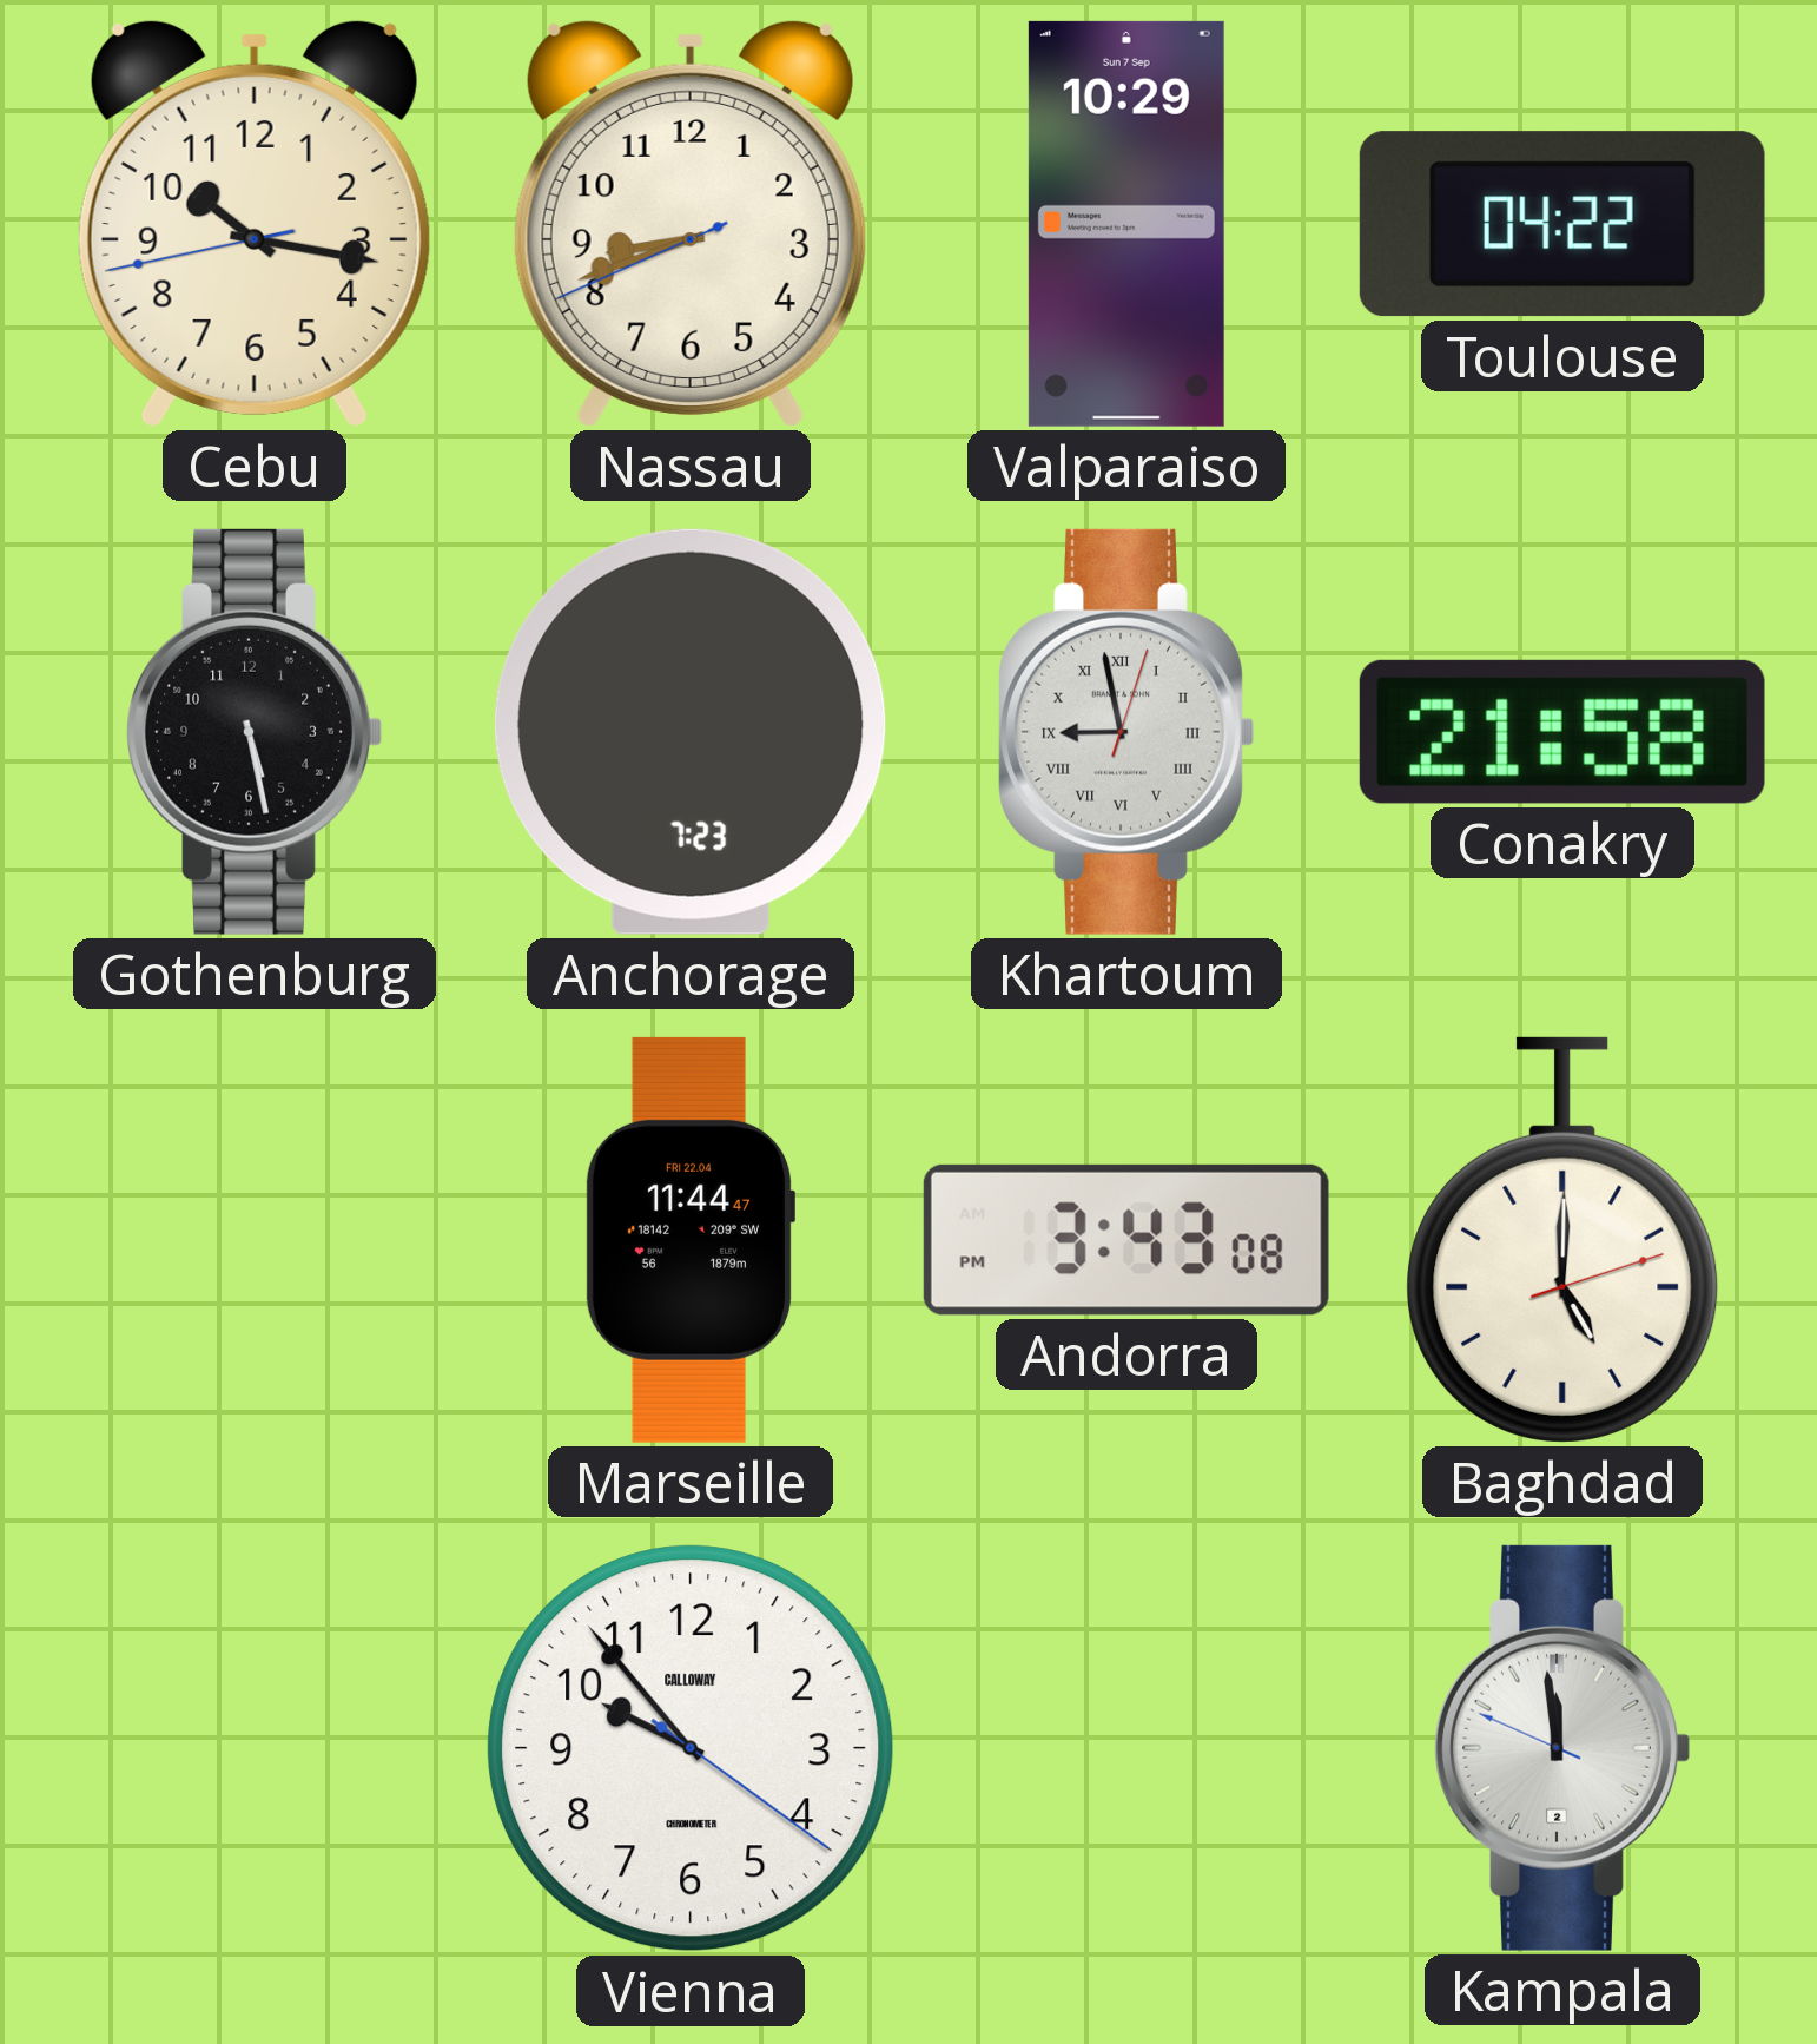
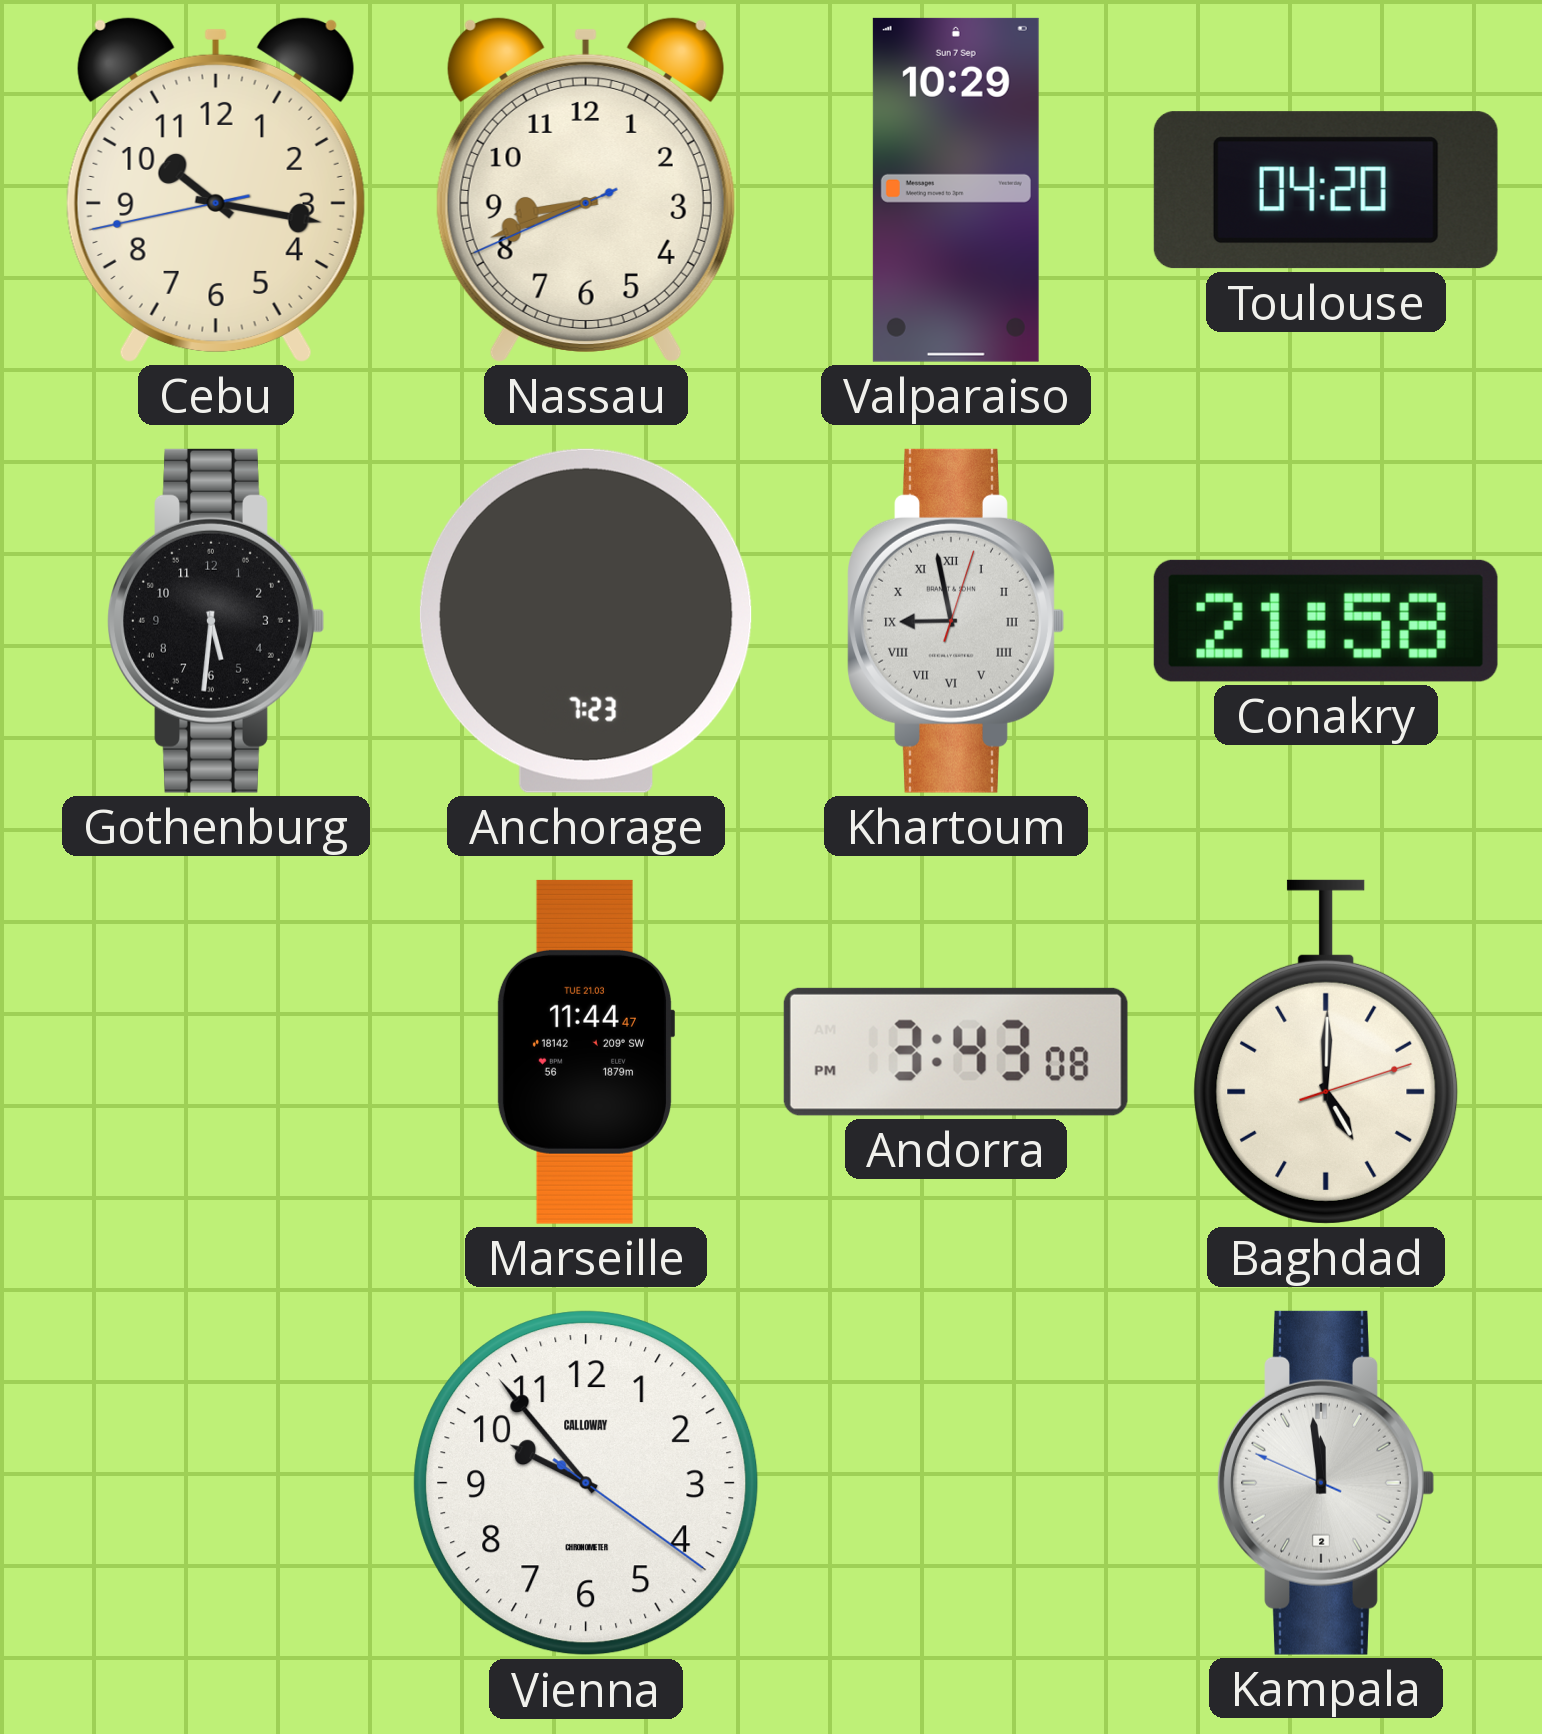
Toulouse: 04:22 -> 04:20 (1326, 190)
Gothenburg: 5:28 -> 5:31 (216, 621)
Marseille date: FRI 22.04 -> TUE 21.03 (585, 1052)
